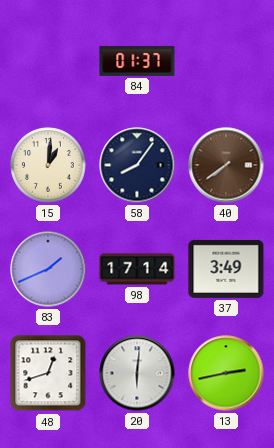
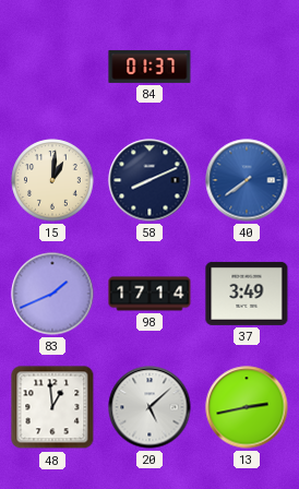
58: 8:06 -> 8:11 (149, 180)
40 dial: brown -> blue (247, 180)
48: 12:42 -> 12:59 (52, 407)
20: 6:01 -> 5:08 (149, 407)
